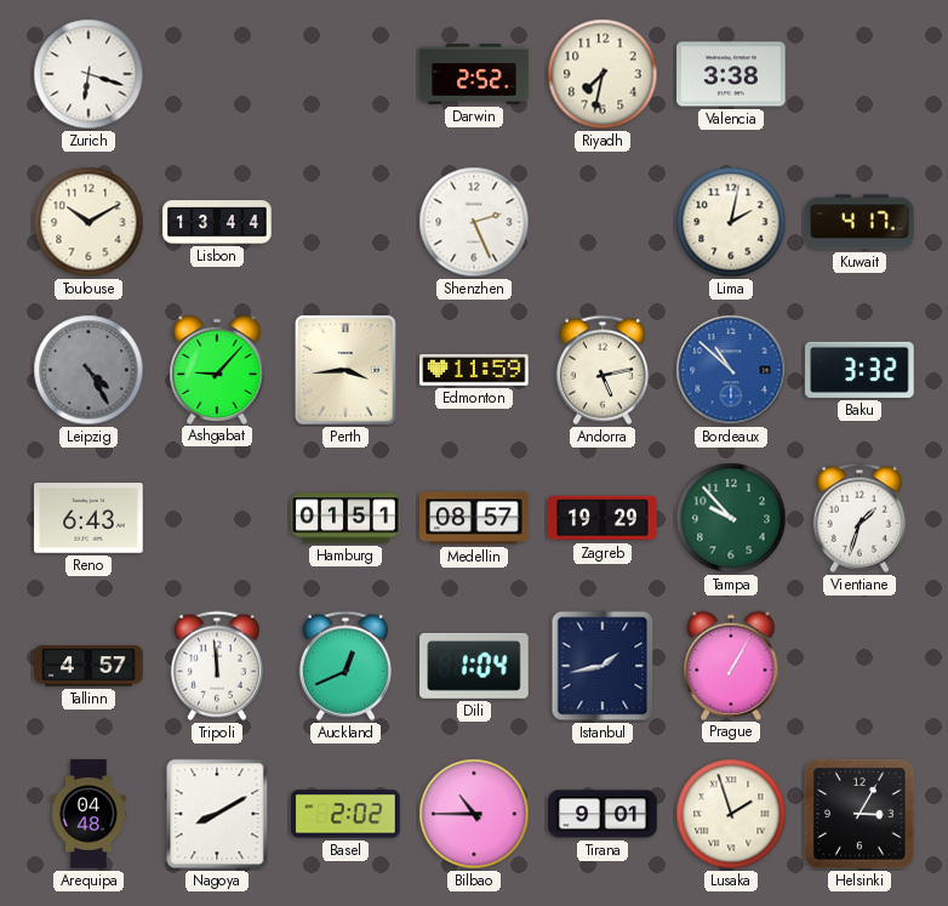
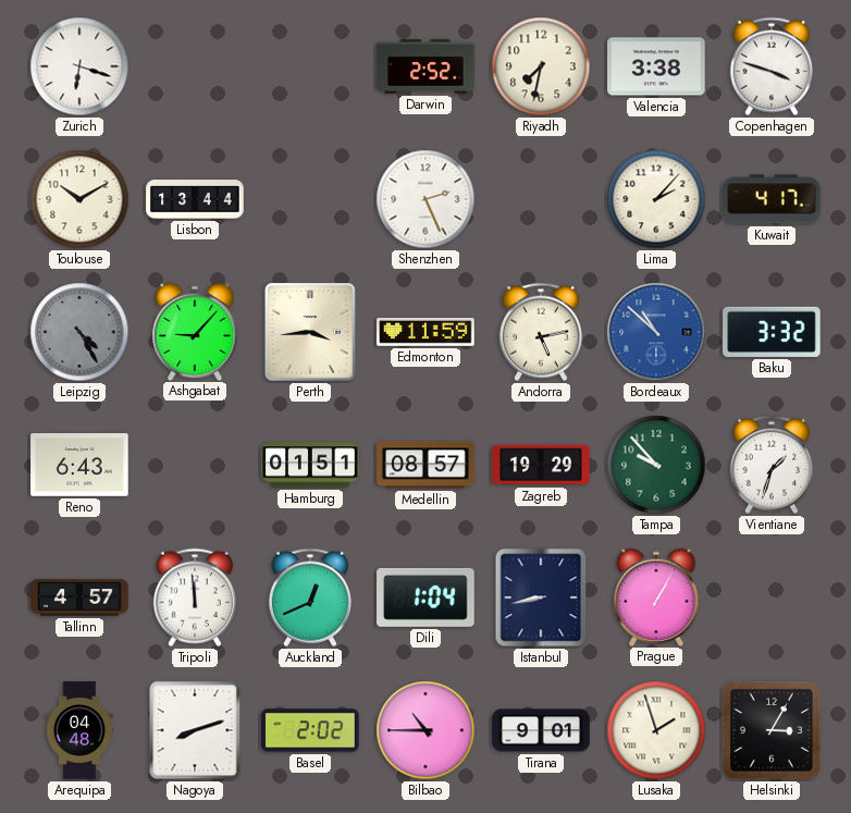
Copenhagen: none -> 3:48 (772, 66)
Lima: 2:02 -> 2:07 (656, 199)
Istanbul: 1:43 -> 8:43 (541, 598)
Nagoya: 8:10 -> 8:12 (195, 730)
